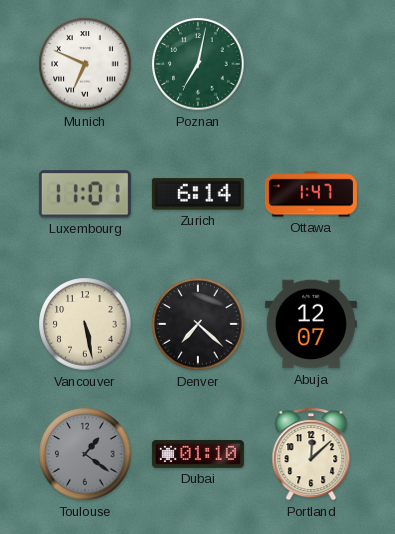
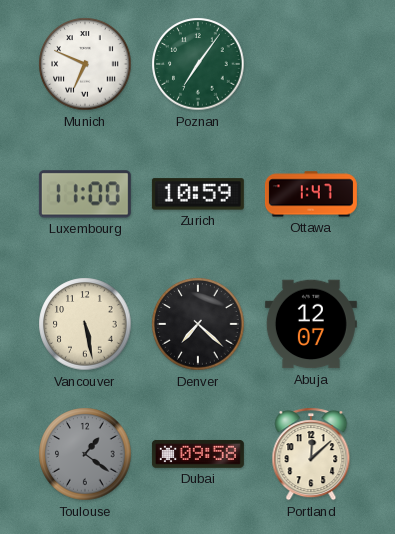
Poznan: 7:02 -> 7:06 (198, 64)
Luxembourg: 11:01 -> 11:00 (85, 194)
Zurich: 6:14 -> 10:59 (198, 194)
Dubai: 01:10 -> 09:58 (198, 454)
